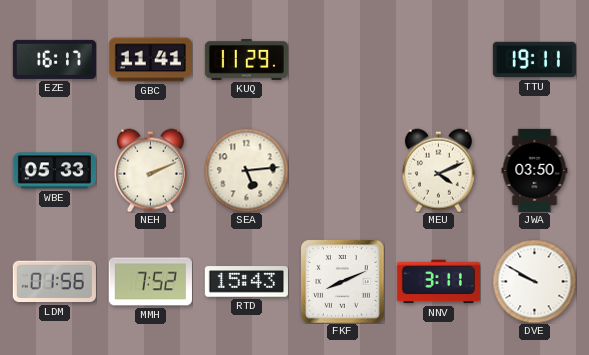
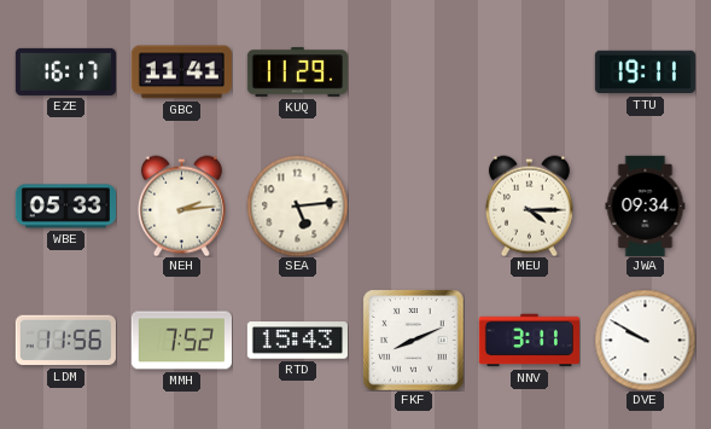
NEH: 2:11 -> 2:14 (181, 205)
MEU: 4:11 -> 4:15 (529, 205)
JWA: 03:50 -> 09:34 (646, 205)
LDM: 01:56 -> 11:56 (65, 341)
